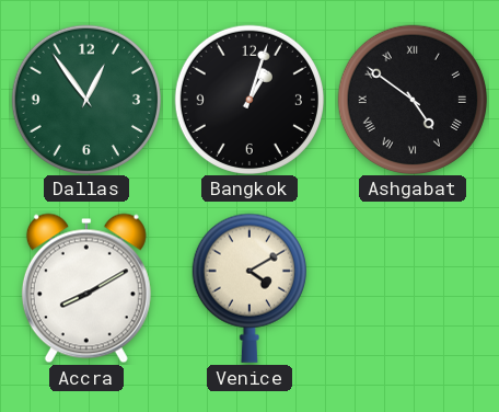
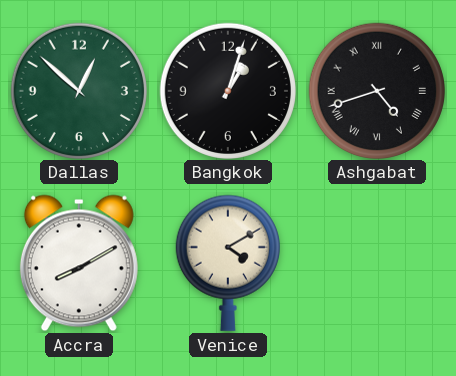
Dallas: 12:54 -> 12:52 (78, 90)
Ashgabat: 4:51 -> 4:42 (376, 90)
